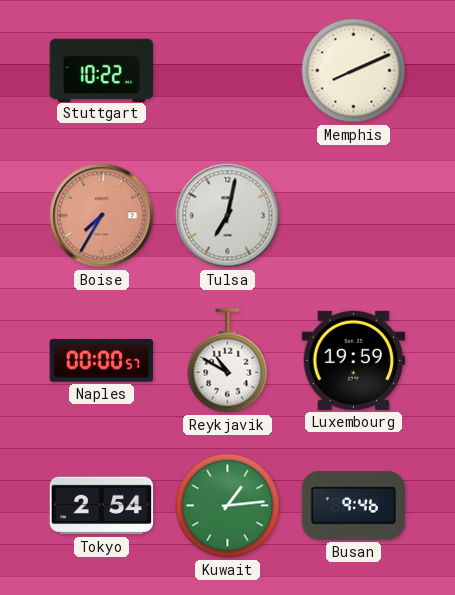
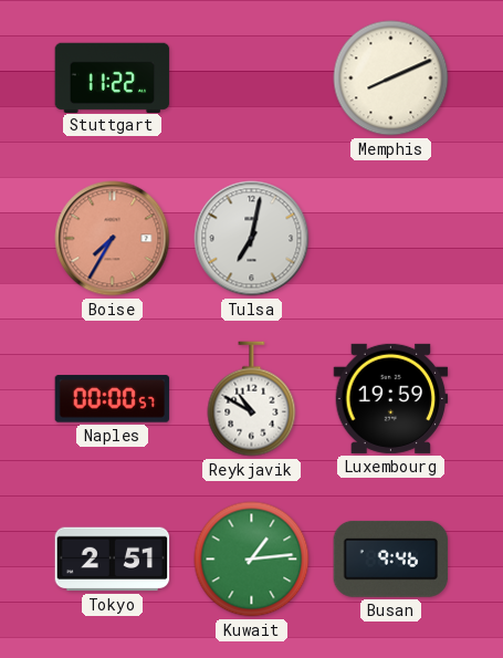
Stuttgart: 10:22 -> 11:22 (113, 77)
Tokyo: 2:54 -> 2:51 (113, 560)
